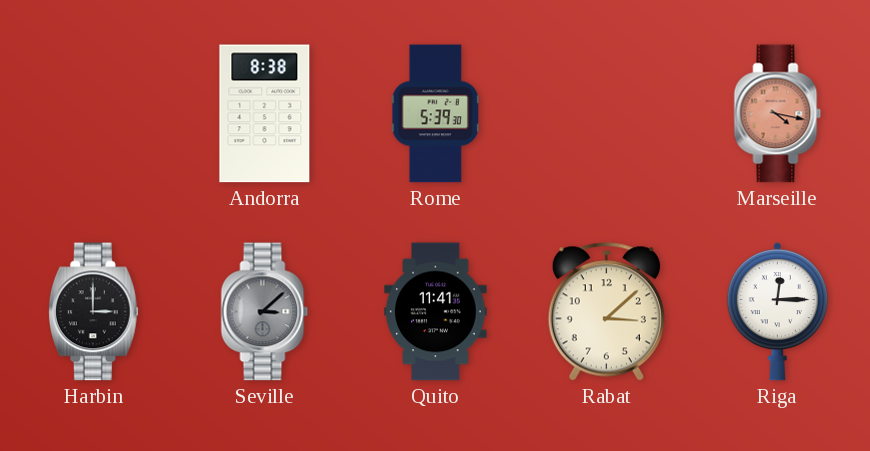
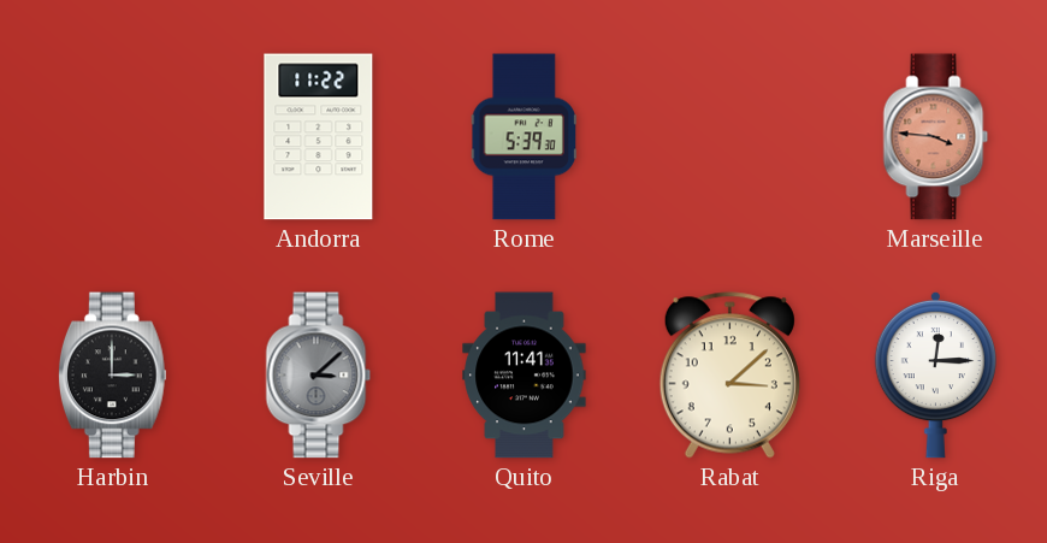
Andorra: 8:38 -> 11:22 (319, 137)
Marseille: 4:17 -> 3:46 (936, 137)
